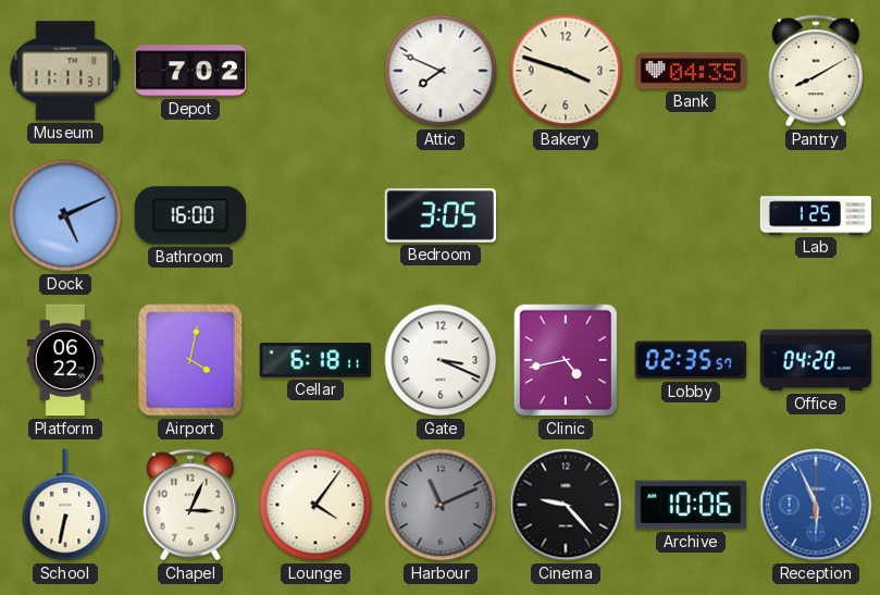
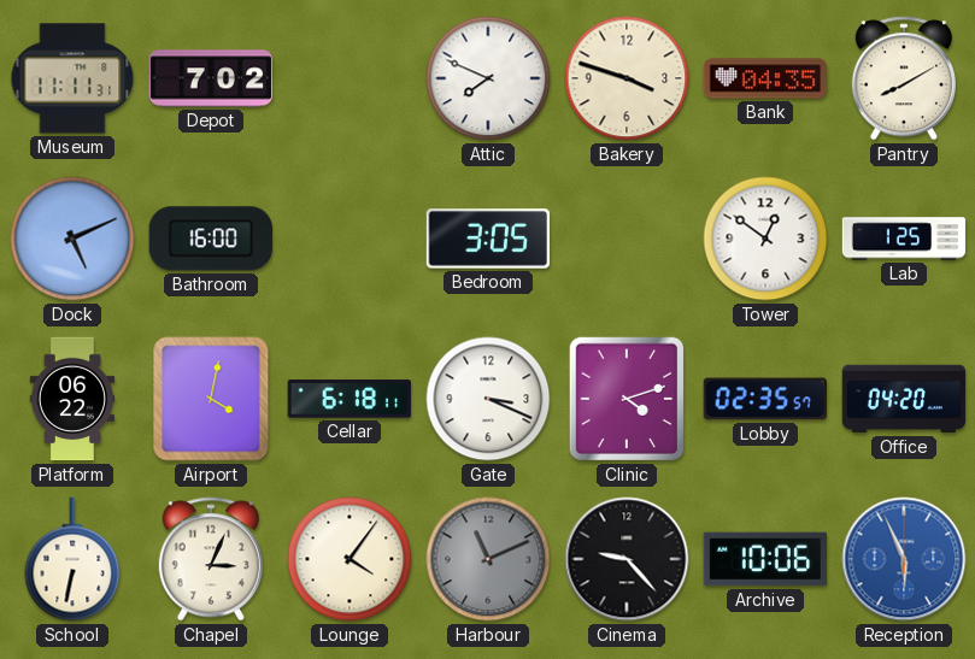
Tower: none -> 12:51 (765, 239)
Clinic: 4:43 -> 4:12 (625, 399)
